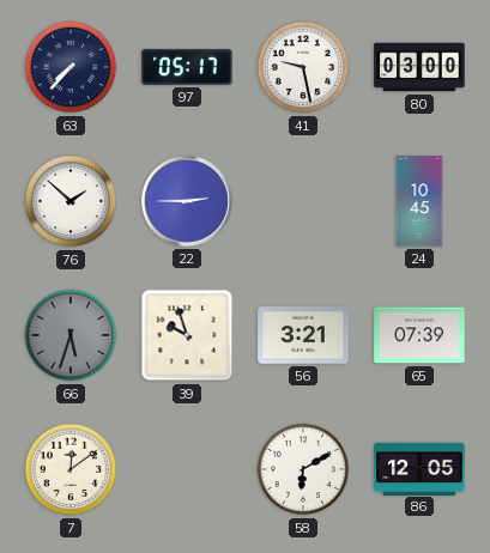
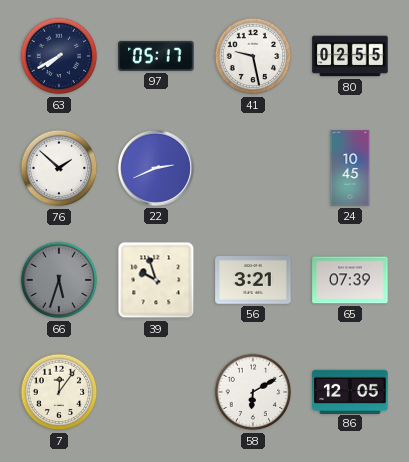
63: 7:37 -> 7:40 (59, 56)
80: 03:00 -> 02:55 (350, 56)
22: 2:45 -> 2:41 (156, 168)
7: 12:09 -> 12:06 (59, 392)
